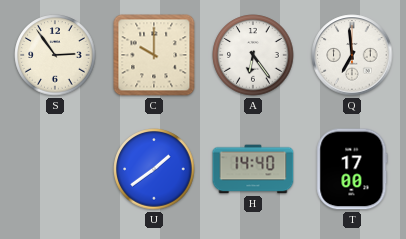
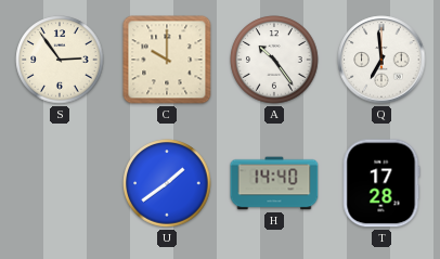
A: 6:24 -> 10:24 (274, 60)
T: 17:00 -> 17:28 (381, 183)
